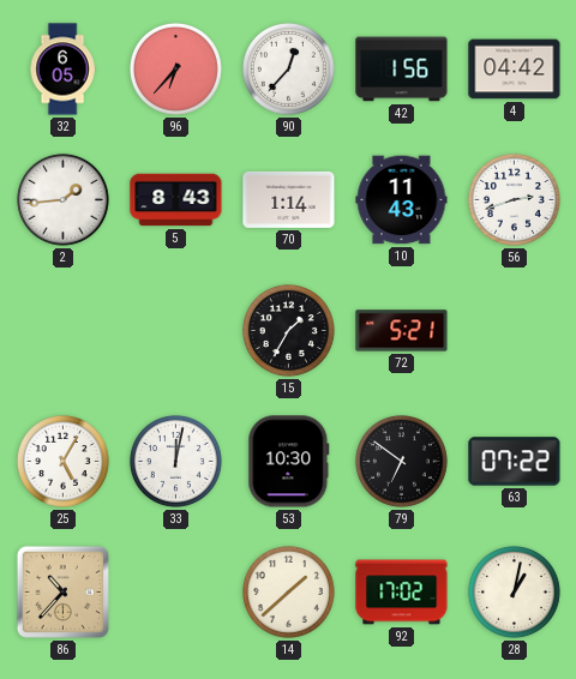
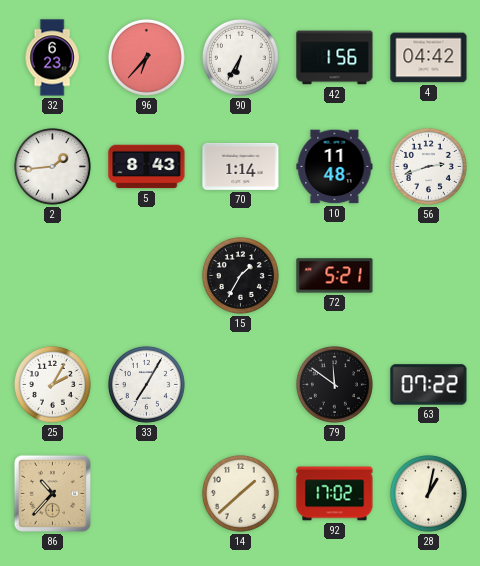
32: 6:05 -> 6:23 (52, 58)
90: 12:37 -> 6:35 (240, 57)
10: 11:43 -> 11:48 (335, 167)
25: 5:05 -> 2:05 (52, 384)
33: 12:02 -> 7:05 (146, 384)
53: 10:30 -> none (289, 462)
79: 6:51 -> 11:51 (334, 384)
